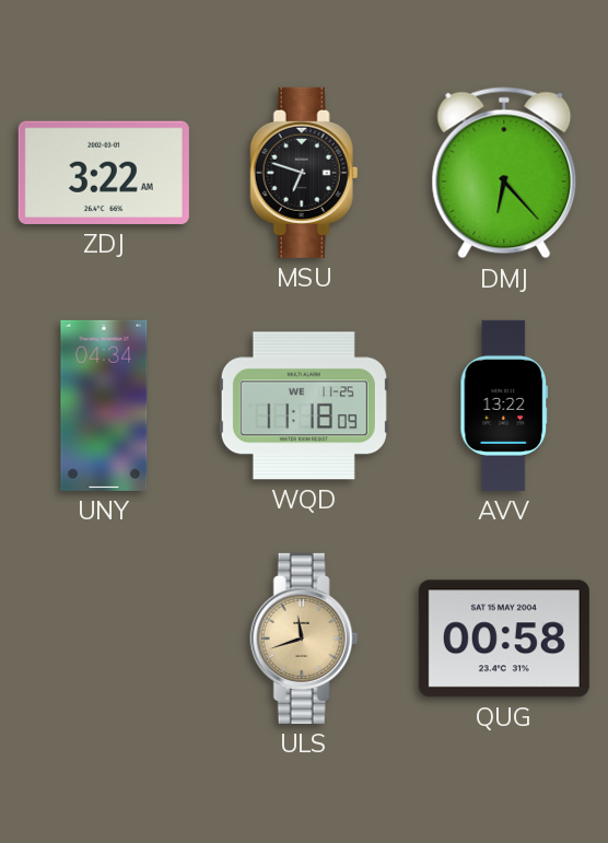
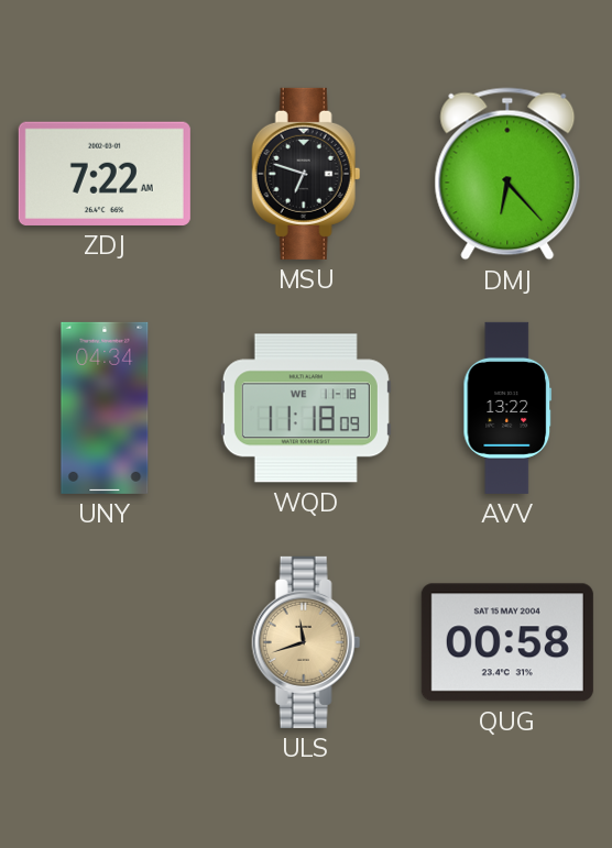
ZDJ: 3:22 -> 7:22 (105, 174)
WQD date: WE 11-25 -> WE 11-18 (306, 408)
